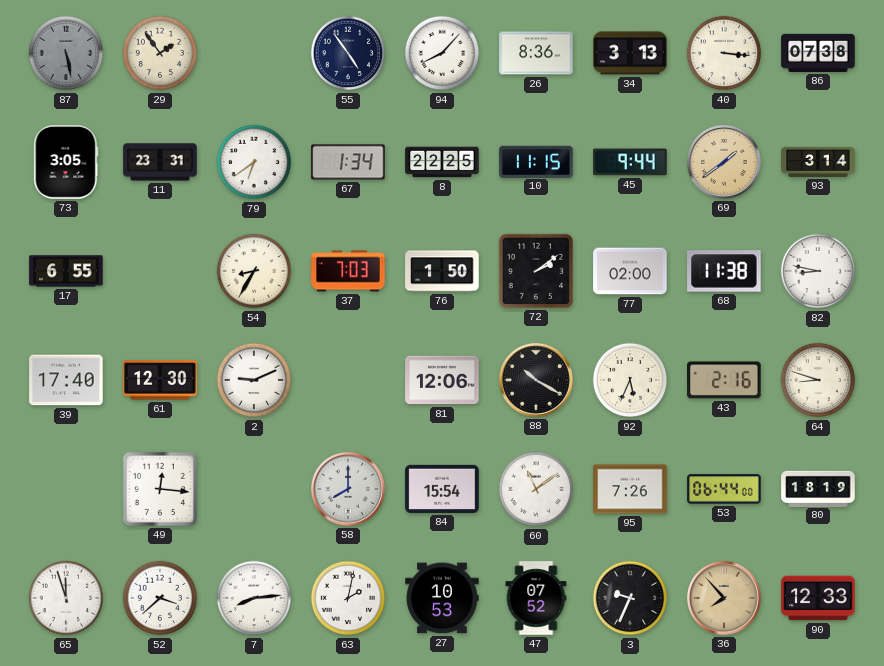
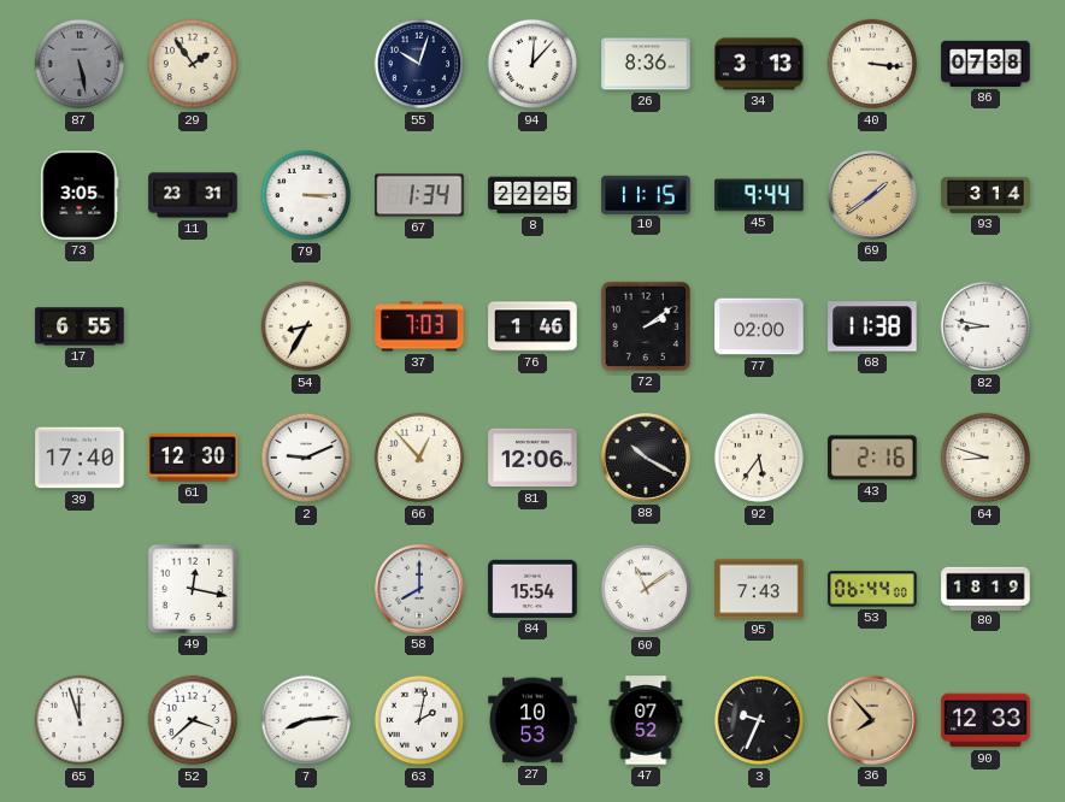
55: 4:54 -> 10:03 (419, 64)
94: 8:07 -> 12:07 (532, 64)
79: 6:39 -> 3:15 (306, 195)
76: 1:50 -> 1:46 (532, 326)
66: none -> 12:53 (419, 458)
92: 5:34 -> 5:36 (759, 458)
49: 12:16 -> 12:17 (193, 589)
95: 7:26 -> 7:43 (759, 589)
